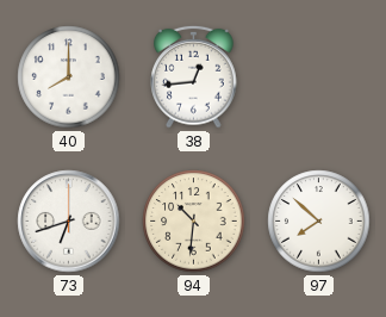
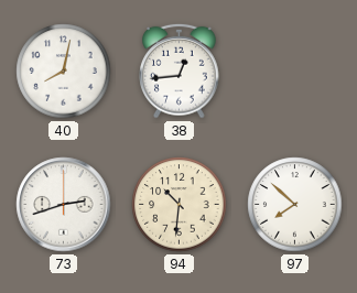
40: 8:00 -> 8:02 (64, 72)
73: 6:42 -> 2:42 (64, 205)
